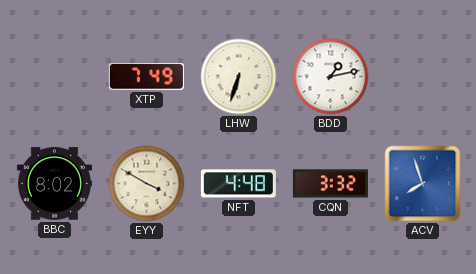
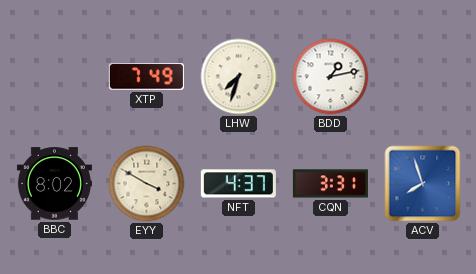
LHW: 6:33 -> 7:33 (239, 77)
NFT: 4:48 -> 4:37 (238, 184)
CQN: 3:32 -> 3:31 (330, 184)
